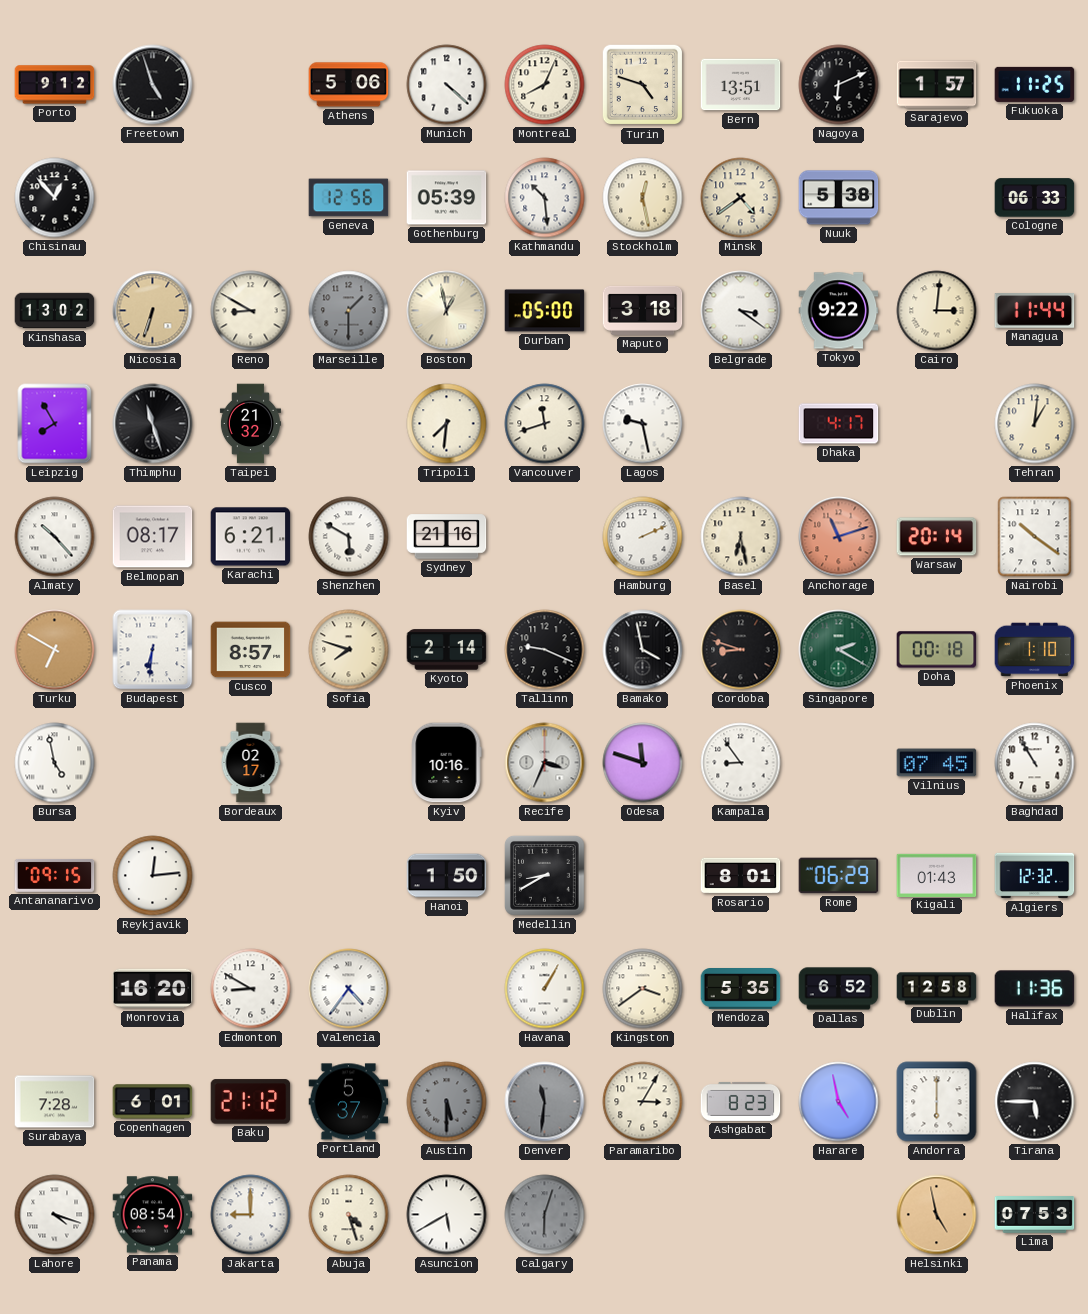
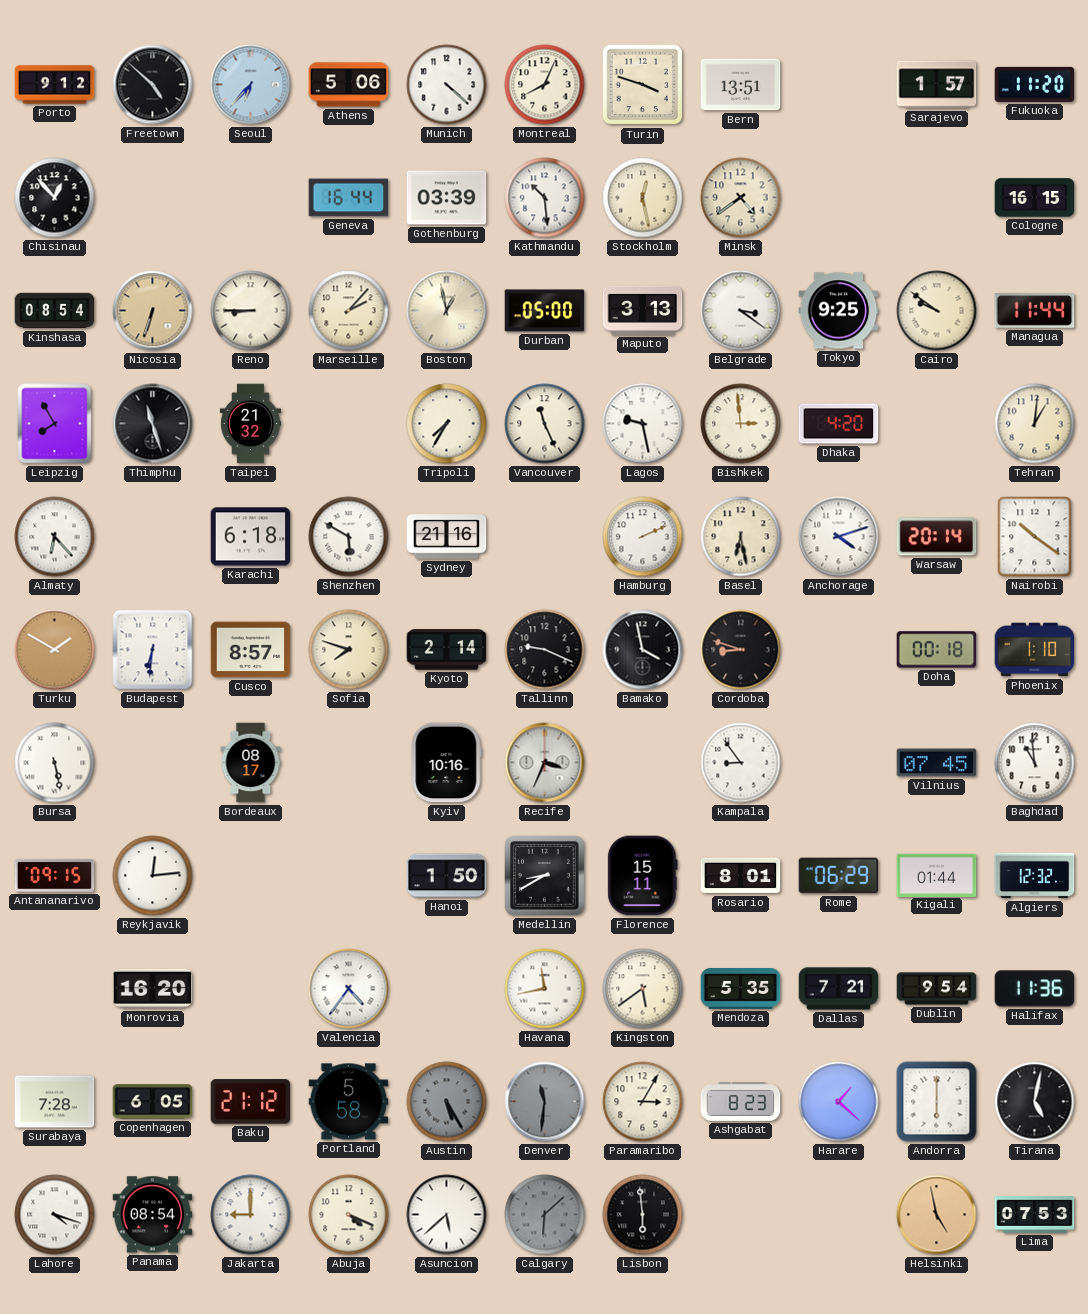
Freetown: 4:57 -> 4:52 (153, 85)
Seoul: none -> 6:37 (251, 85)
Turin: 4:48 -> 3:48 (643, 85)
Nagoya: 6:11 -> none (839, 85)
Fukuoka: 11:25 -> 11:20 (1035, 84)
Geneva: 12:56 -> 16:44 (349, 198)
Gothenburg: 05:39 -> 03:39 (447, 198)
Nuuk: 5:38 -> none (839, 198)
Cologne: 06:33 -> 16:15 (1035, 198)
Kinshasa: 13:02 -> 08:54 (55, 311)
Reno: 8:50 -> 8:45 (251, 311)
Marseille: 1:30 -> 2:07 (349, 311)
Marseille dial: grey -> cream (349, 311)
Maputo: 3:18 -> 3:13 (643, 310)
Tokyo: 9:22 -> 9:25 (839, 311)
Cairo: 3:01 -> 9:51 (937, 311)
Tripoli: 7:31 -> 7:35 (447, 424)
Vancouver: 11:42 -> 11:26 (545, 424)
Bishkek: none -> 2:59 (741, 424)
Dhaka: 4:17 -> 4:20 (839, 424)
Almaty: 10:23 -> 6:23 (55, 537)
Belmopan: 08:17 -> none (153, 537)
Karachi: 6:21 -> 6:18 (251, 537)
Anchorage: 11:12 -> 4:12 (839, 537)
Anchorage dial: salmon -> white (839, 537)
Turku: 6:50 -> 1:50 (55, 650)
Singapore: 2:20 -> none (839, 650)
Bursa: 4:58 -> 5:28 (55, 763)
Bordeaux: 02:17 -> 08:17 (251, 763)
Odesa: 11:48 -> none (643, 763)
Baghdad: 10:55 -> 10:59 (1035, 763)
Florence: none -> 15:11 (643, 876)
Kigali: 01:43 -> 01:44 (937, 875)
Edmonton: 8:50 -> none (251, 989)
Havana: 1:05 -> 11:43 (545, 989)
Kingston: 3:39 -> 5:39 (643, 989)
Dallas: 6:52 -> 7:21 (839, 989)
Dublin: 12:58 -> 9:54 (937, 989)
Copenhagen: 6:01 -> 6:05 (153, 1102)
Portland: 5:37 -> 5:58 (349, 1102)
Austin: 5:30 -> 5:25 (447, 1102)
Harare: 4:58 -> 1:22 (839, 1102)
Tirana: 5:45 -> 5:02 (1035, 1102)
Abuja: 4:27 -> 4:19 (349, 1215)
Asuncion: 5:40 -> 5:38 (447, 1215)
Calgary: 6:03 -> 6:08 (545, 1215)
Lisbon: none -> 5:59 (643, 1215)
